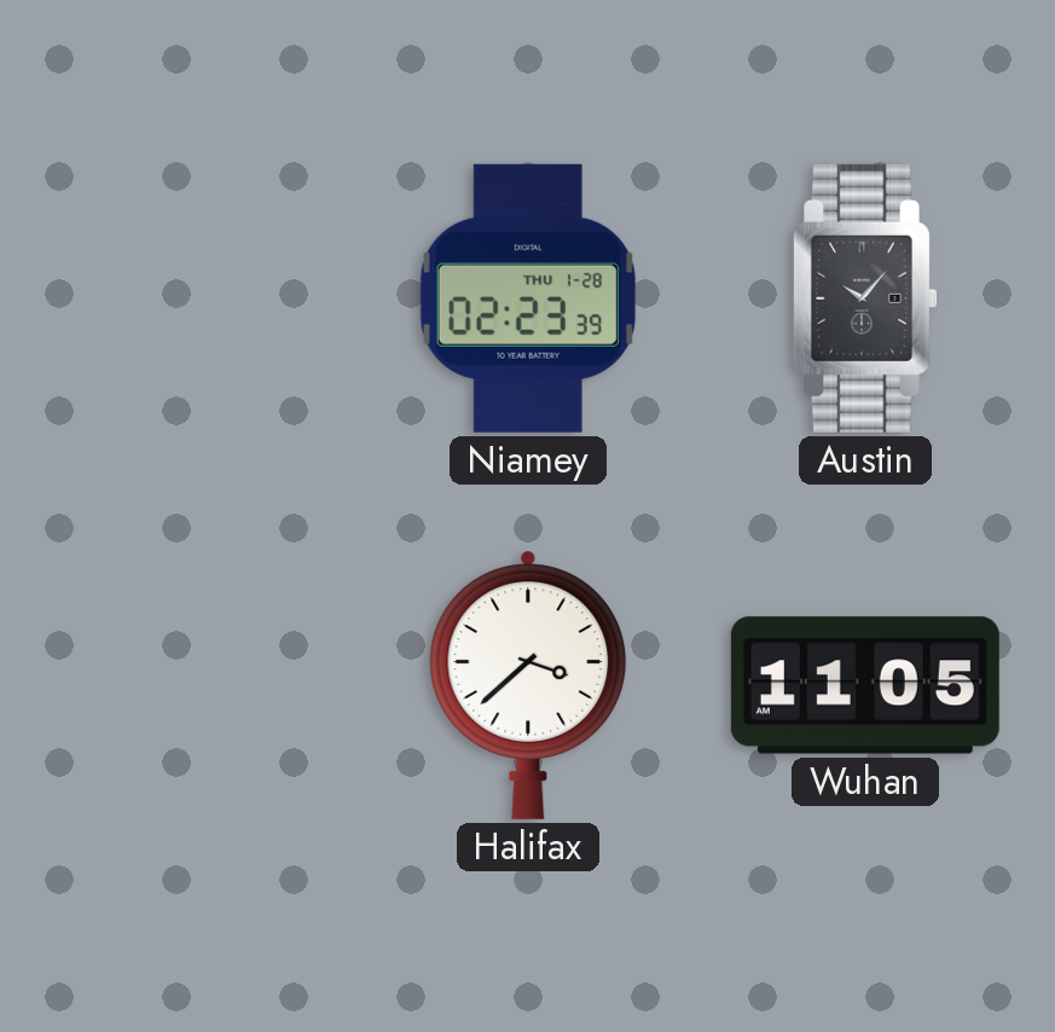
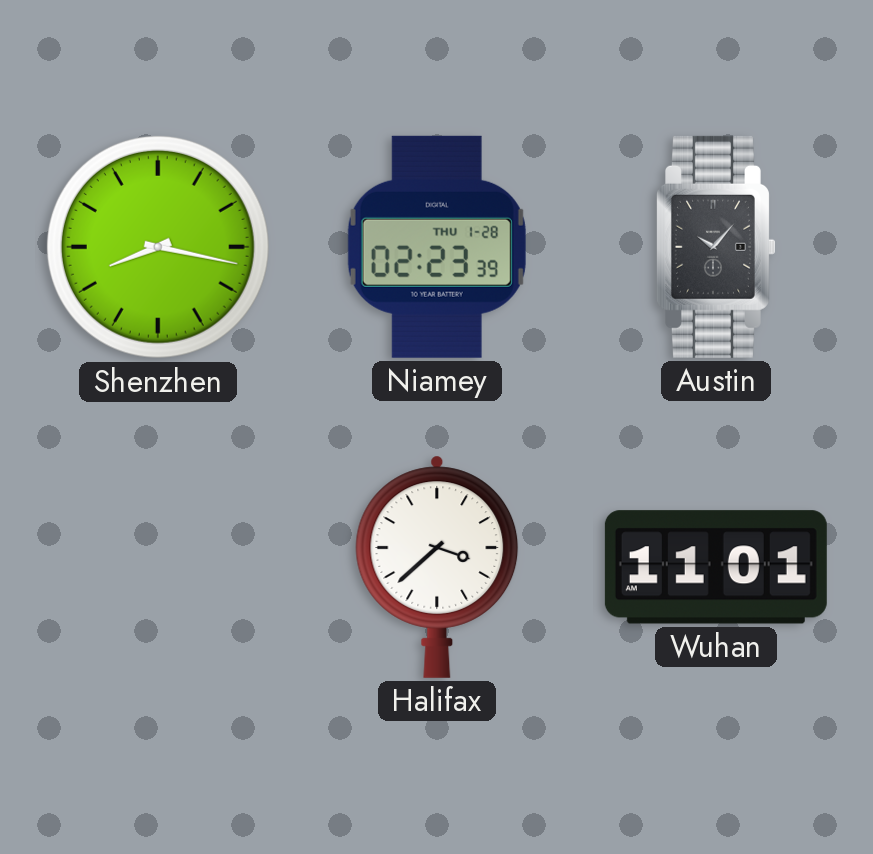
Shenzhen: none -> 8:17 (158, 247)
Wuhan: 11:05 -> 11:01 (716, 567)
